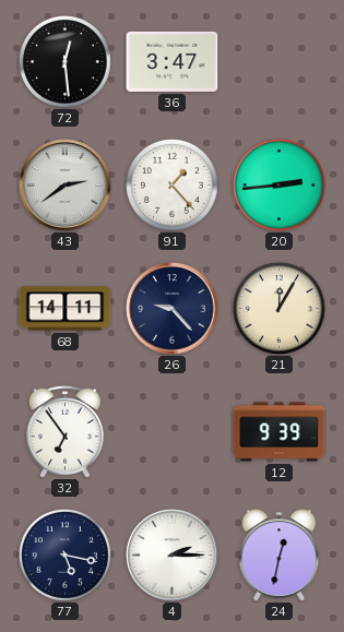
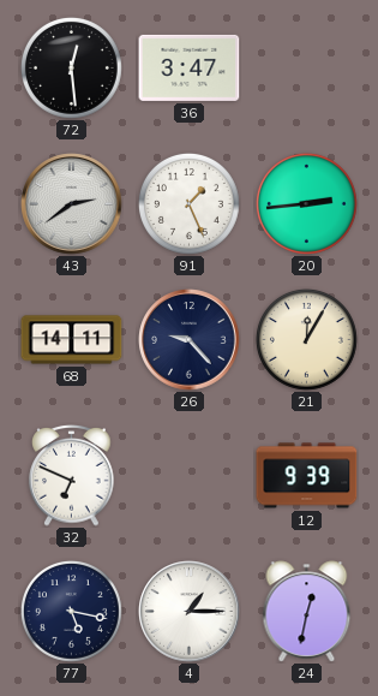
91: 1:23 -> 1:26 (188, 203)
32: 6:54 -> 6:49 (72, 476)
4: 2:15 -> 1:15 (190, 612)
